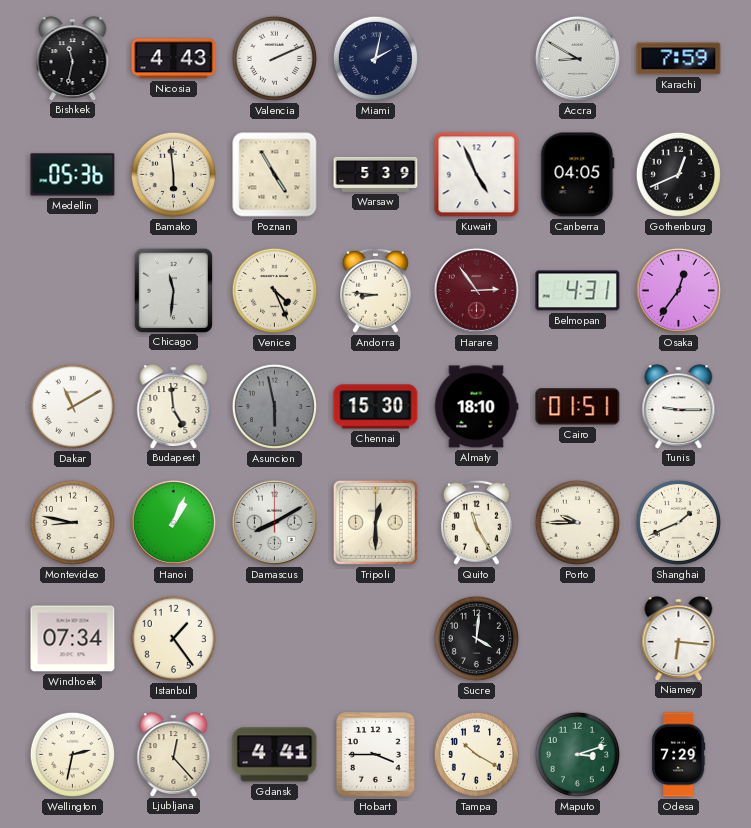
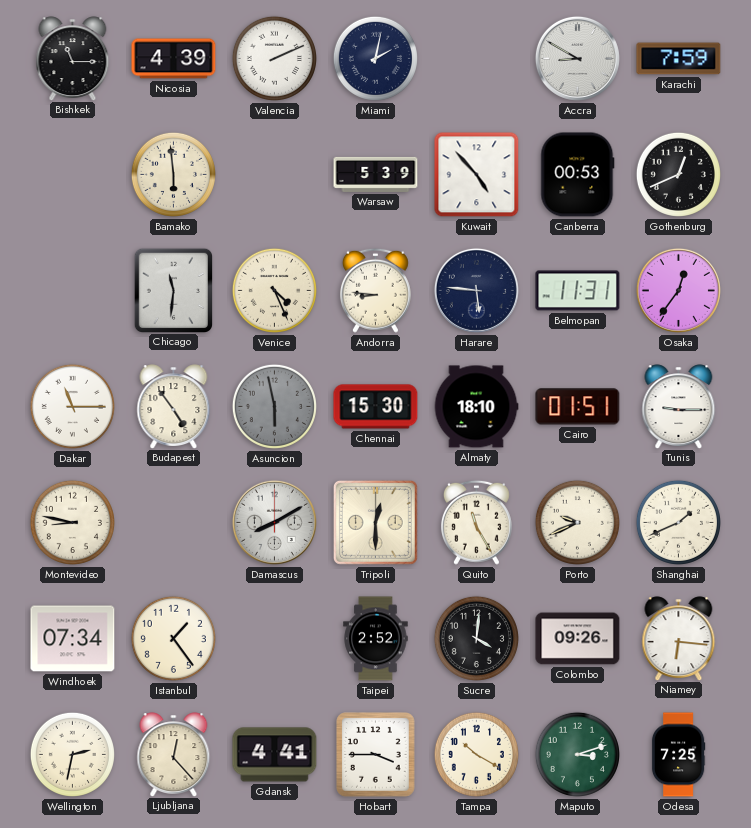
Bishkek: 11:32 -> 11:15 (73, 58)
Nicosia: 4:43 -> 4:39 (174, 59)
Medellin: 05:36 -> none (73, 175)
Poznan: 4:55 -> none (275, 175)
Kuwait: 4:56 -> 4:53 (477, 175)
Canberra: 04:05 -> 00:53 (578, 175)
Harare: 2:54 -> 5:46 (476, 290)
Harare dial: burgundy -> navy (476, 290)
Belmopan: 4:31 -> 11:31 (578, 291)
Dakar: 11:10 -> 11:15 (72, 406)
Budapest: 4:59 -> 4:54 (174, 406)
Hanoi: 1:04 -> none (173, 522)
Porto: 9:45 -> 9:41 (577, 522)
Taipei: none -> 2:52 (376, 639)
Colombo: none -> 09:26 (578, 639)
Odesa: 7:29 -> 7:25 (678, 755)
